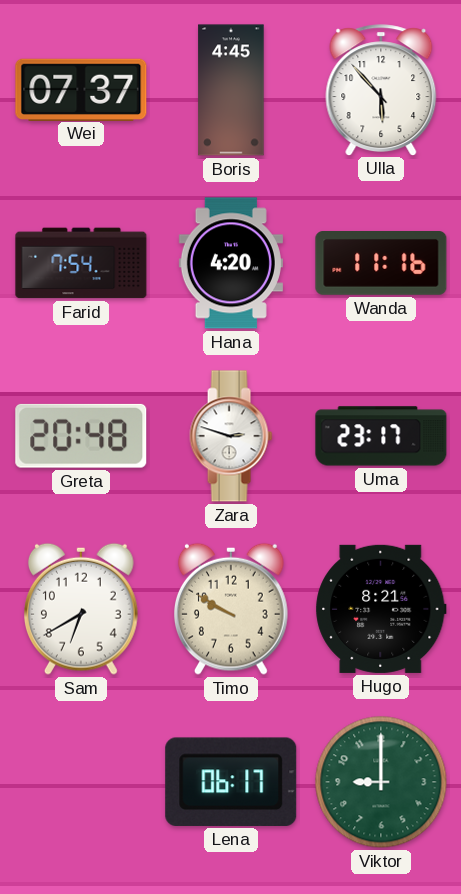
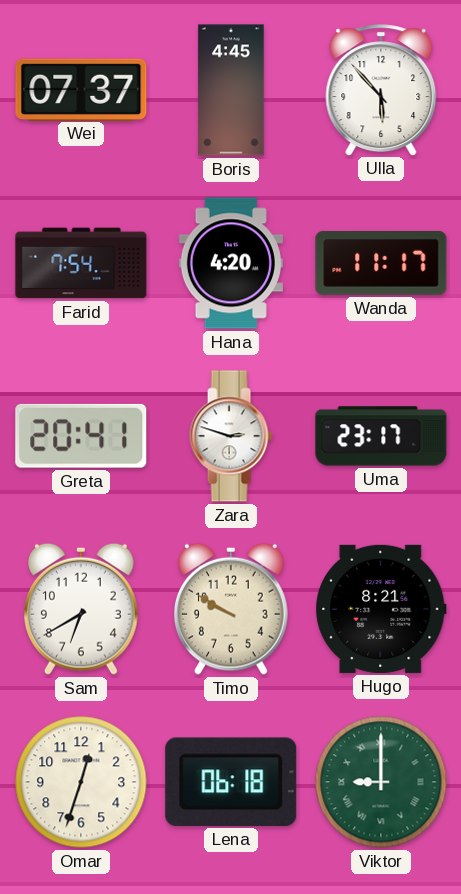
Wanda: 11:16 -> 11:17 (381, 264)
Greta: 20:48 -> 20:41 (81, 436)
Omar: none -> 12:33 (81, 782)
Lena: 06:17 -> 06:18 (231, 782)
Viktor numerals: Arabic -> Roman (381, 782)
